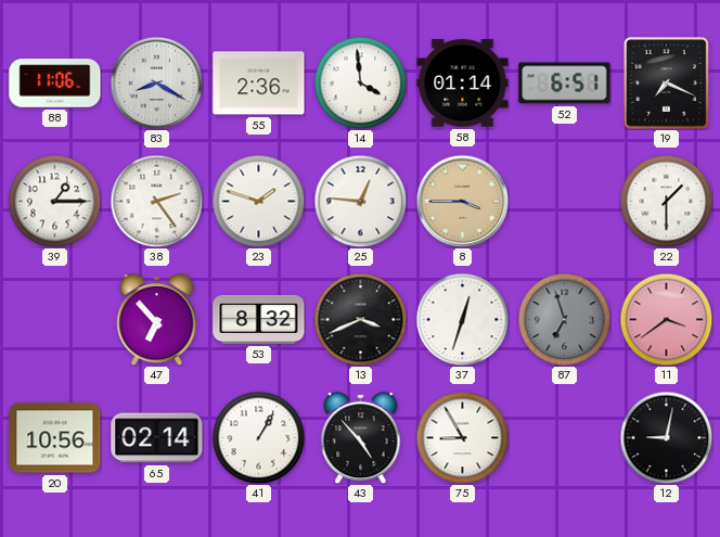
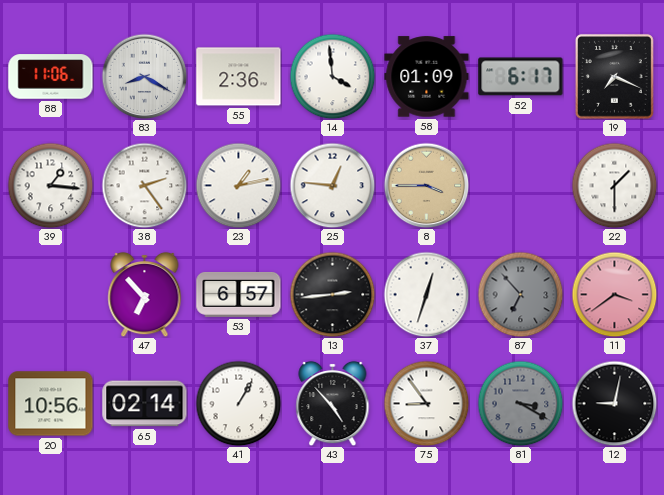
58: 01:14 -> 01:09 (427, 77)
52: 6:51 -> 6:17 (521, 77)
39: 1:15 -> 1:16 (50, 185)
23: 1:48 -> 1:13 (238, 185)
53: 8:32 -> 6:57 (239, 294)
13: 3:41 -> 2:44 (332, 294)
87: 6:57 -> 6:53 (520, 294)
75: 8:55 -> 8:54 (426, 403)
81: none -> 3:20 (520, 403)
